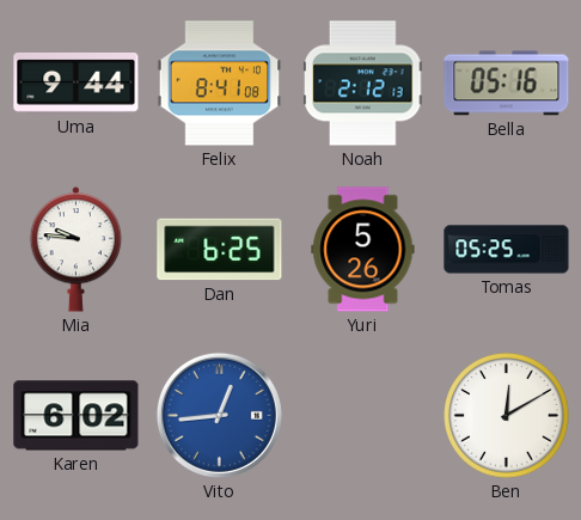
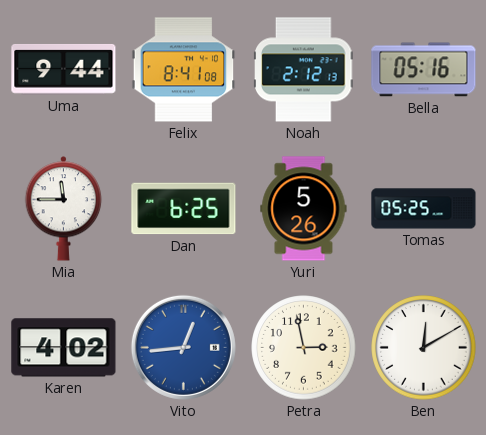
Mia: 9:46 -> 11:45 (64, 209)
Karen: 6:02 -> 4:02 (64, 348)
Petra: none -> 2:58 (304, 348)
